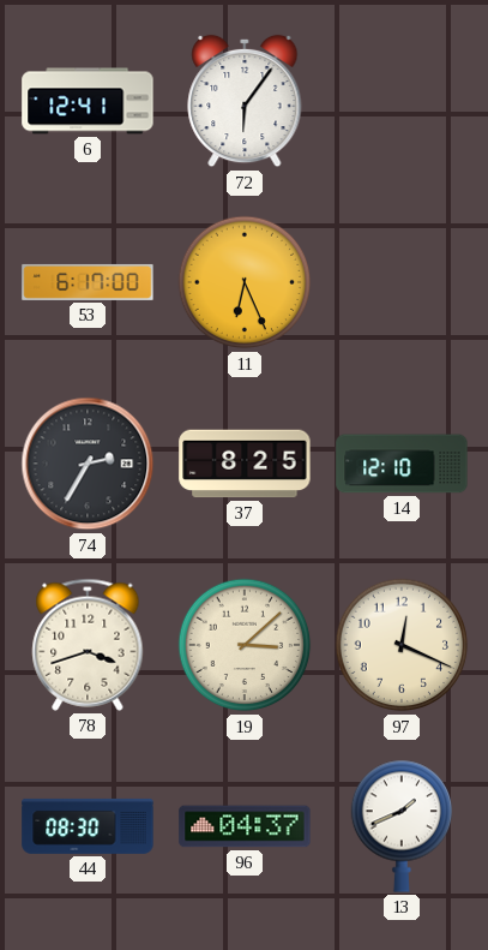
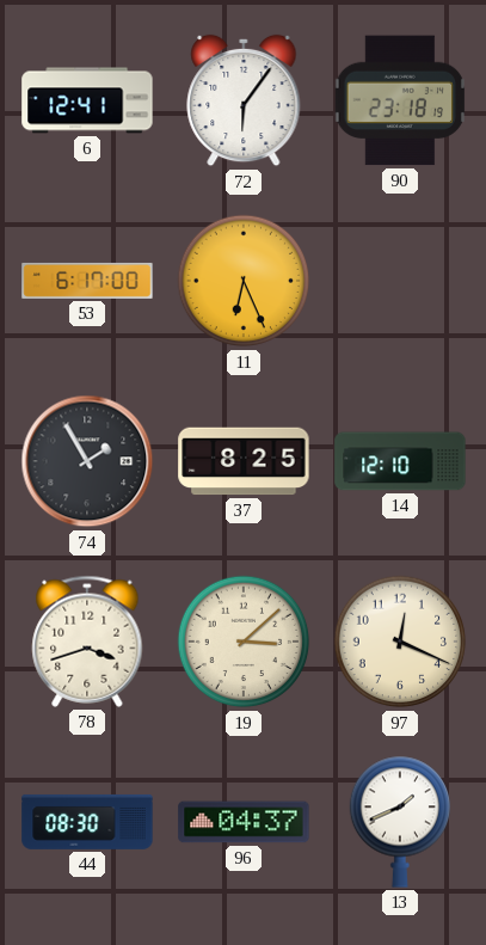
90: none -> 23:18 (399, 100)
74: 2:35 -> 1:55 (87, 461)
